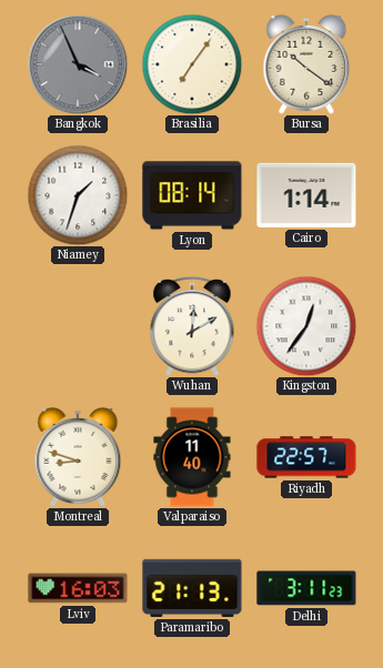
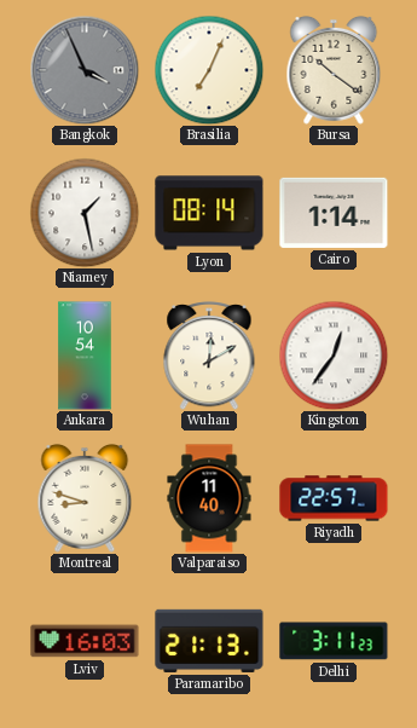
Brasilia: 7:06 -> 7:04 (209, 70)
Niamey: 1:33 -> 1:28 (85, 213)
Ankara: none -> 10:54 (85, 356)
